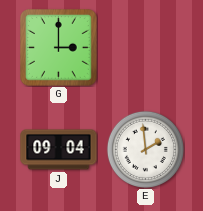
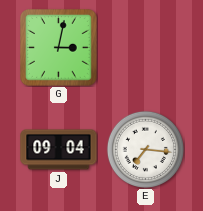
G: 3:00 -> 3:02 (59, 48)
E: 1:59 -> 7:16 (145, 149)
